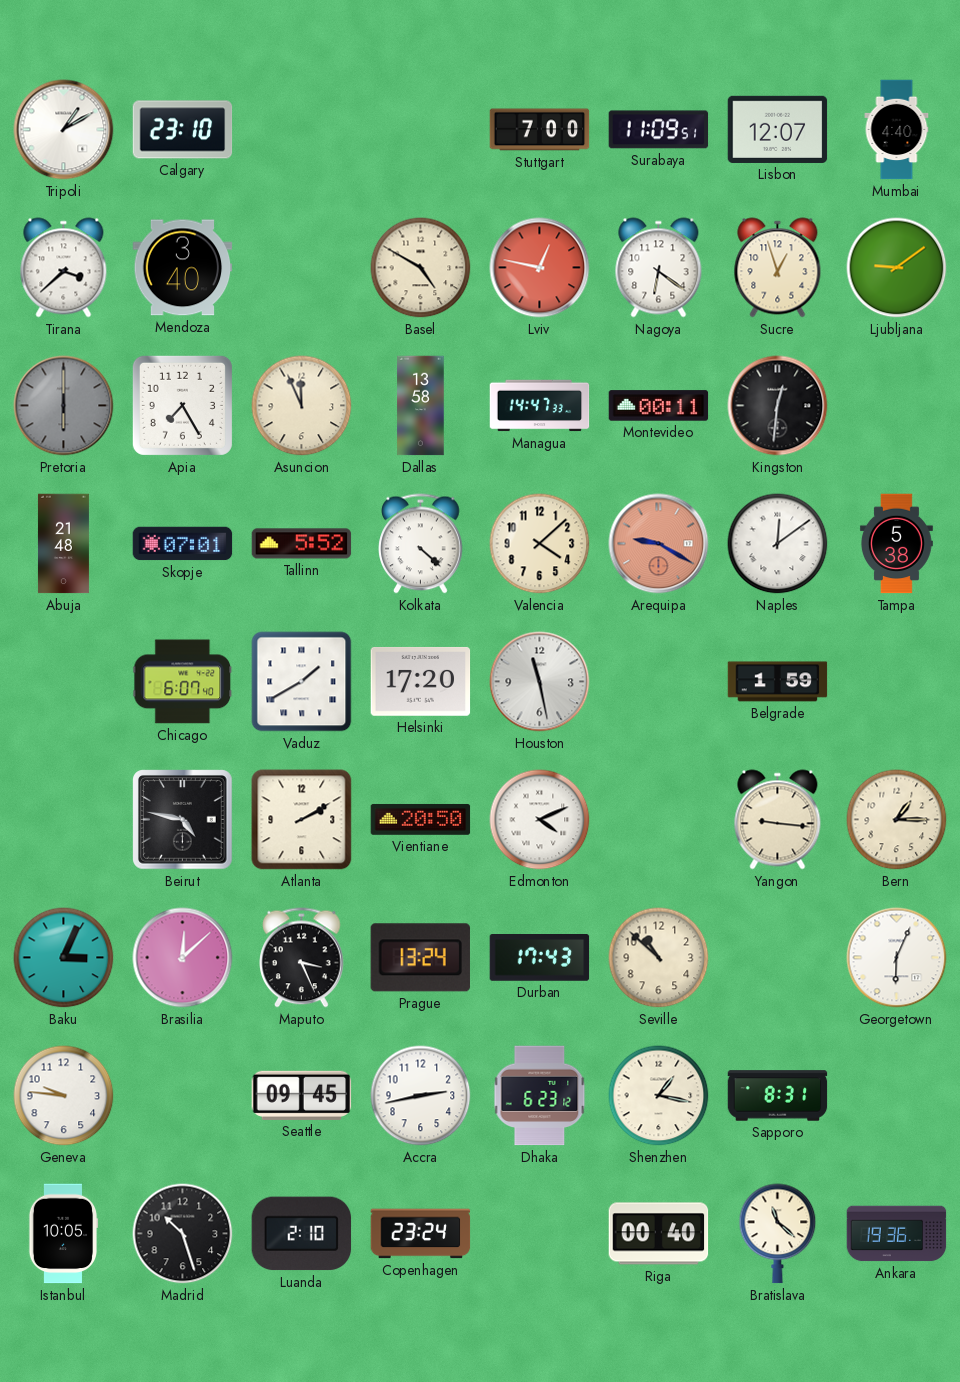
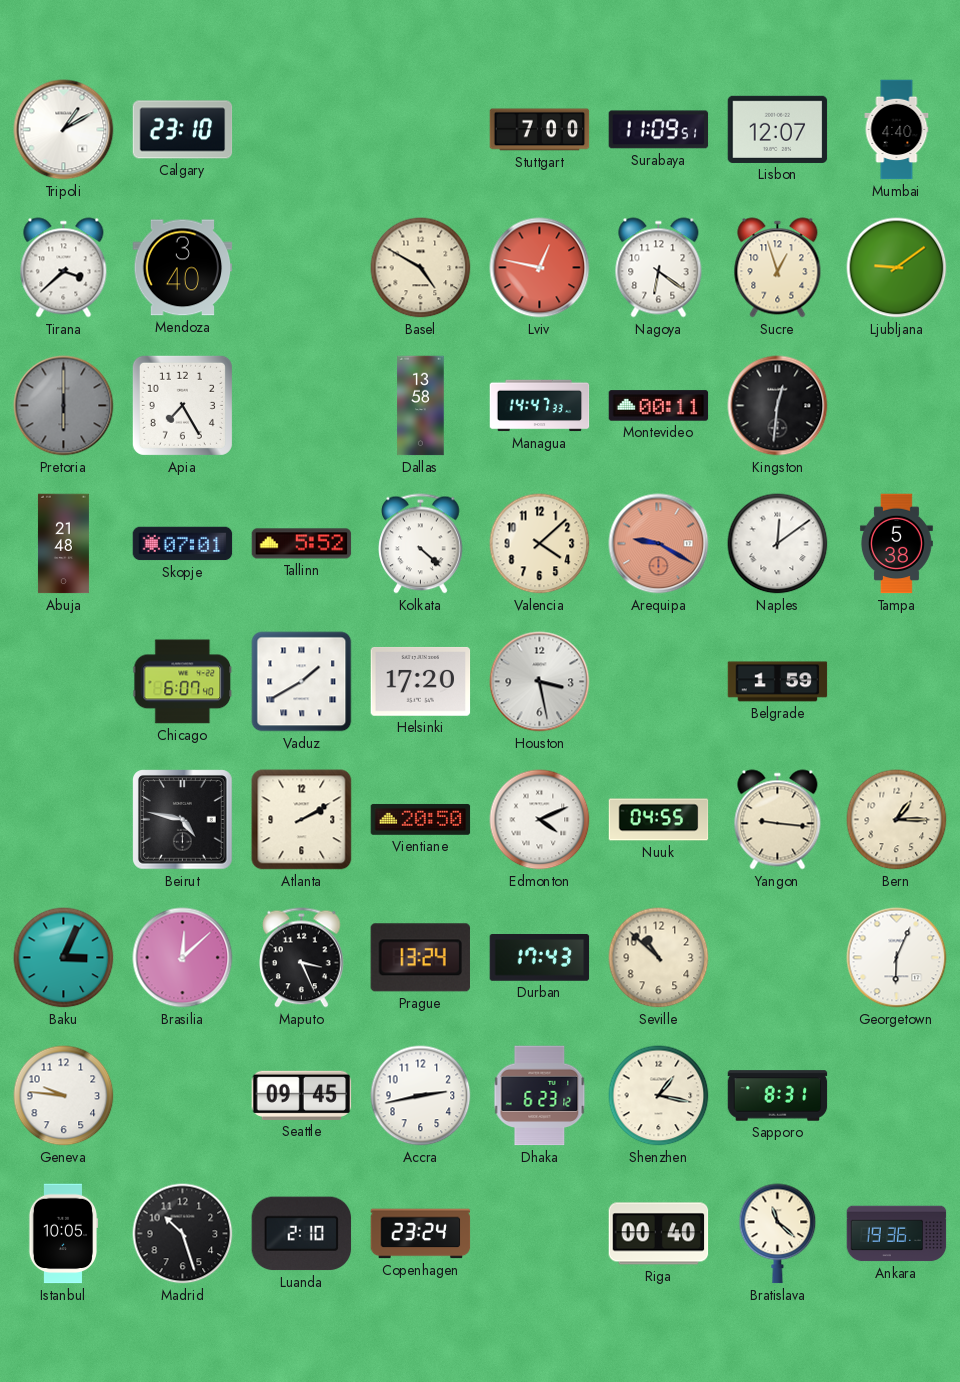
Asuncion: 11:56 -> none (302, 406)
Houston: 11:28 -> 3:28 (540, 682)
Nuuk: none -> 04:55 (659, 820)
